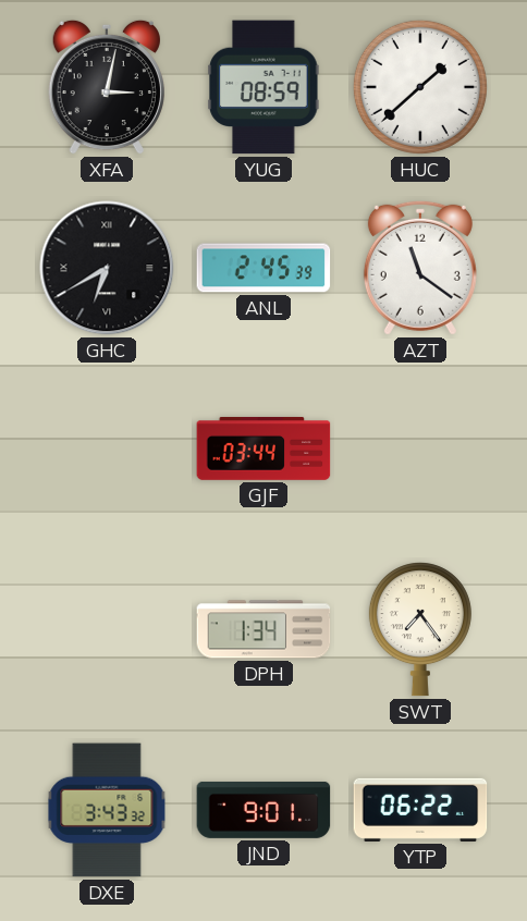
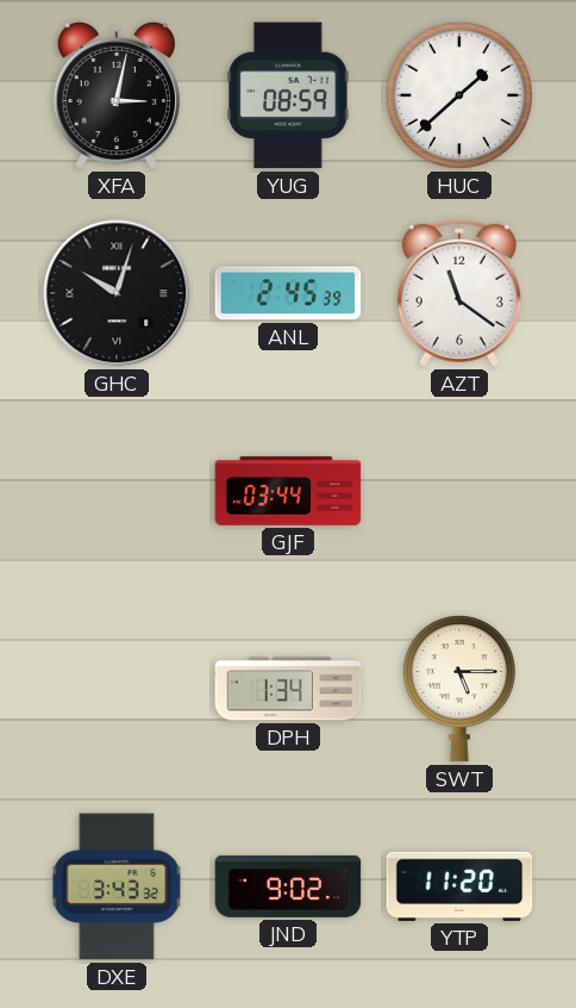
GHC: 6:40 -> 10:03 (117, 293)
SWT: 7:24 -> 5:15 (459, 689)
JND: 9:01 -> 9:02 (288, 886)
YTP: 06:22 -> 11:20 (459, 886)
